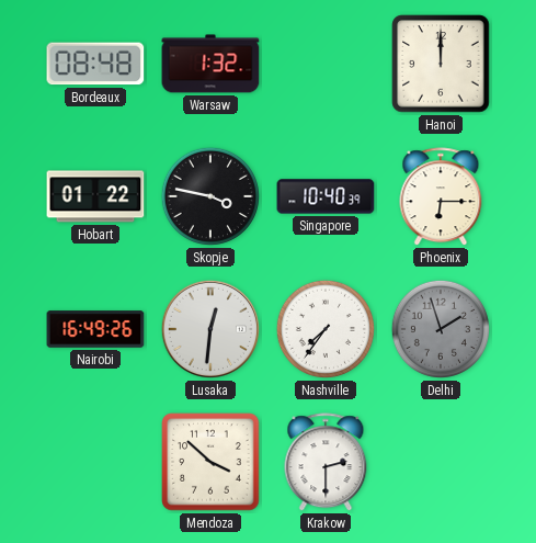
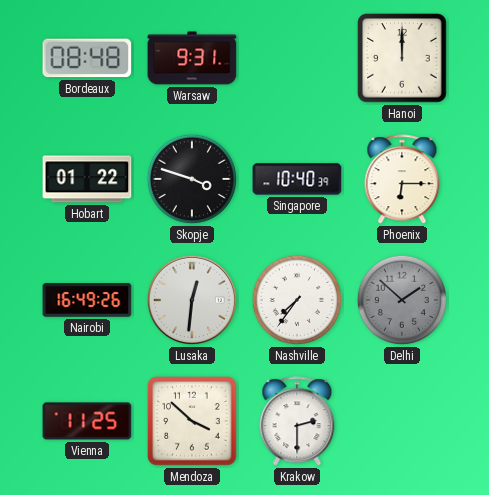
Warsaw: 1:32 -> 9:31 (192, 58)
Skopje: 3:47 -> 3:48 (192, 179)
Delhi: 1:57 -> 1:52 (402, 300)
Vienna: none -> 11:25 (87, 421)
